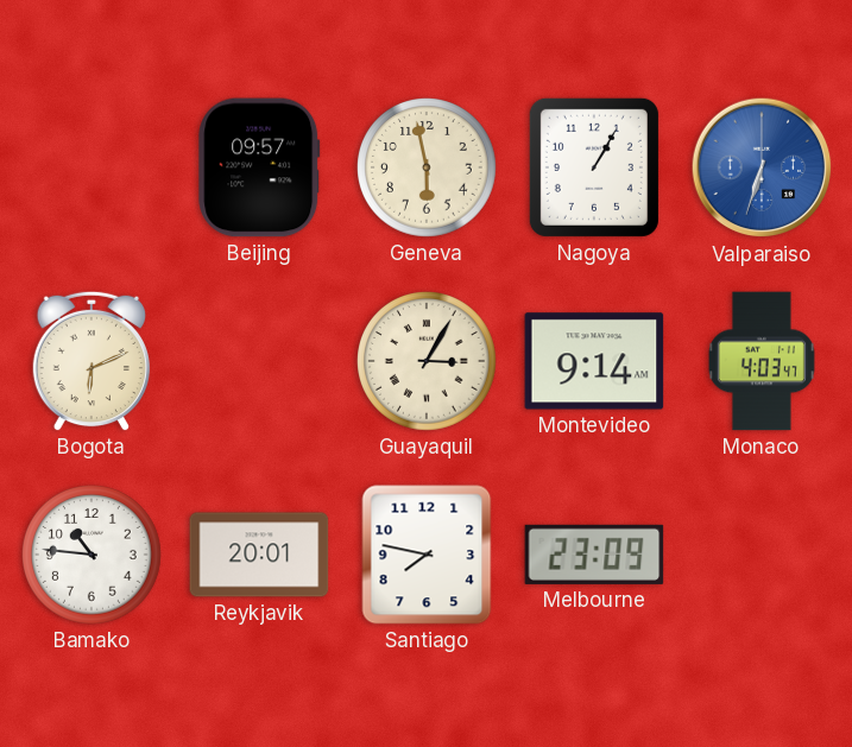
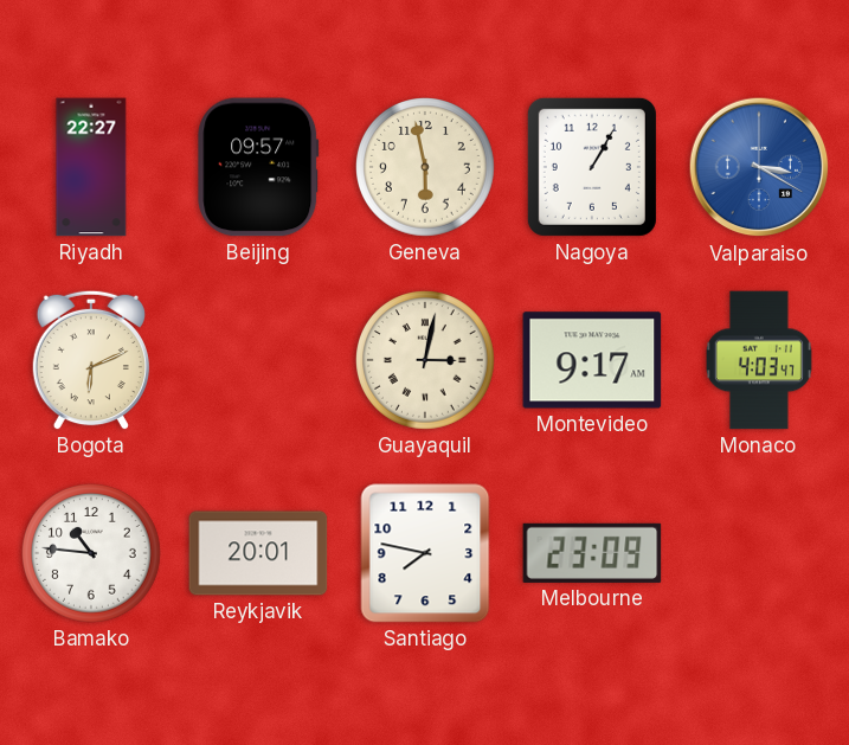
Riyadh: none -> 22:27 (91, 167)
Valparaiso: 6:33 -> 3:20 (759, 167)
Guayaquil: 3:05 -> 3:02 (426, 361)
Montevideo: 9:14 -> 9:17 (592, 360)
